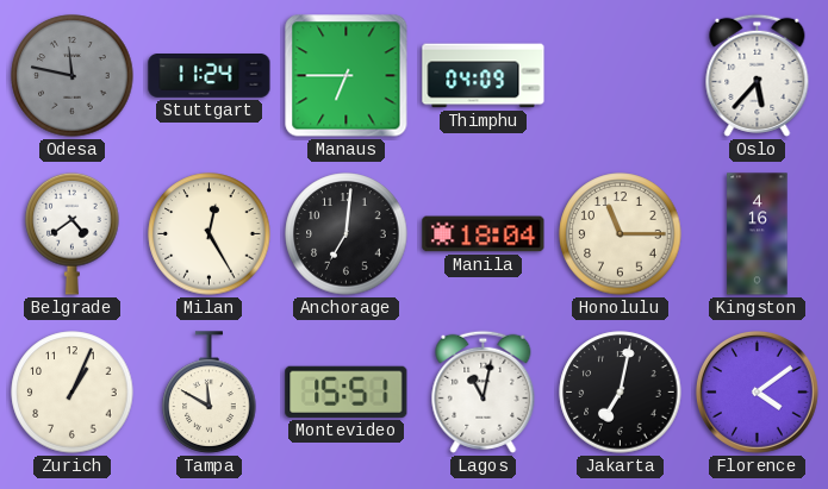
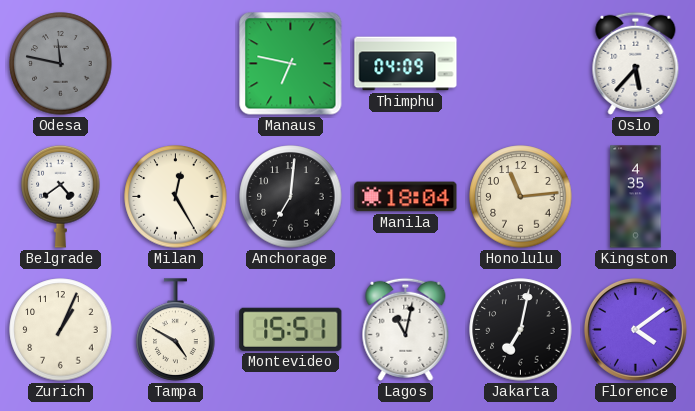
Stuttgart: 11:24 -> none (210, 76)
Manaus: 6:45 -> 6:47 (291, 64)
Honolulu: 11:15 -> 11:14 (521, 197)
Kingston: 4:16 -> 4:35 (636, 197)
Tampa: 11:50 -> 4:50 (176, 330)
